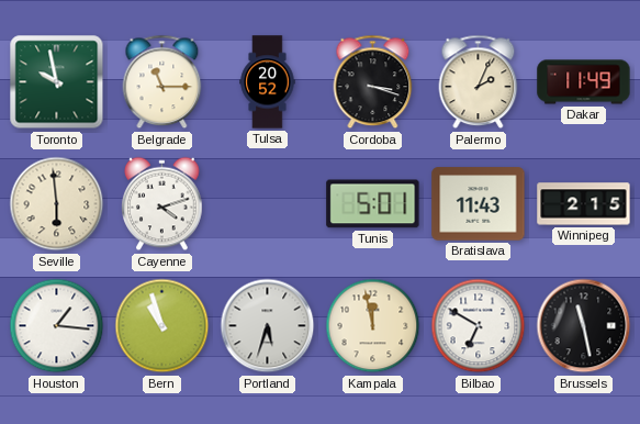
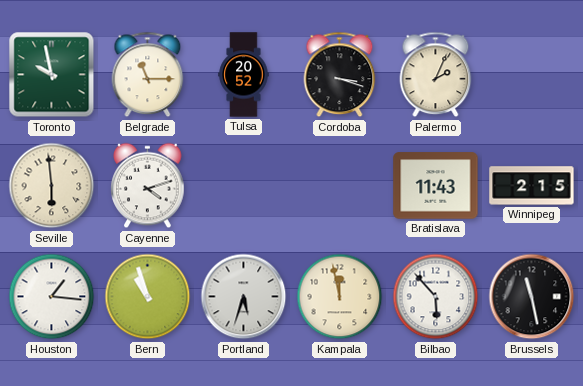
Dakar: 11:49 -> none (584, 82)
Tunis: 5:01 -> none (373, 204)
Bilbao: 6:50 -> 5:53 (436, 297)
